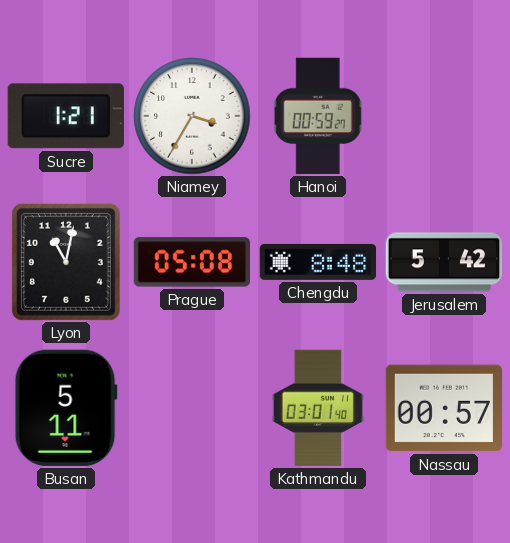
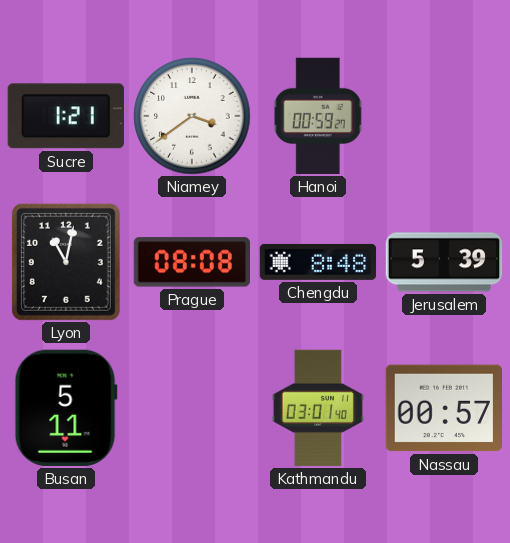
Niamey: 3:35 -> 3:39 (192, 116)
Prague: 05:08 -> 08:08 (191, 262)
Jerusalem: 5:42 -> 5:39 (444, 262)
